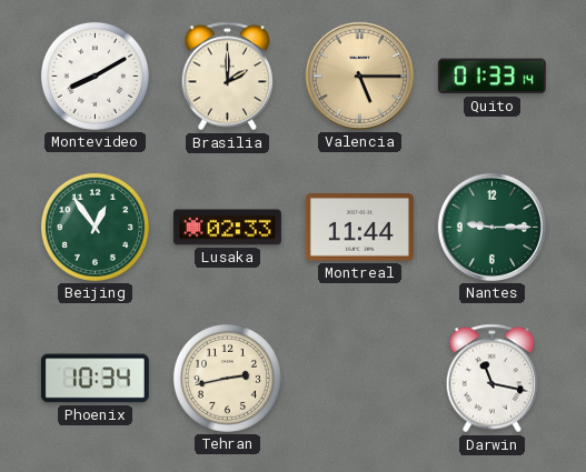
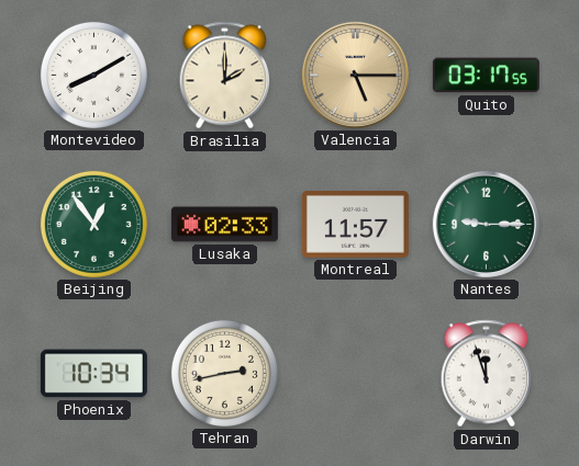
Quito: 01:33 -> 03:17 (486, 76)
Montreal: 11:44 -> 11:57 (355, 225)
Darwin: 11:17 -> 11:57 (487, 374)
